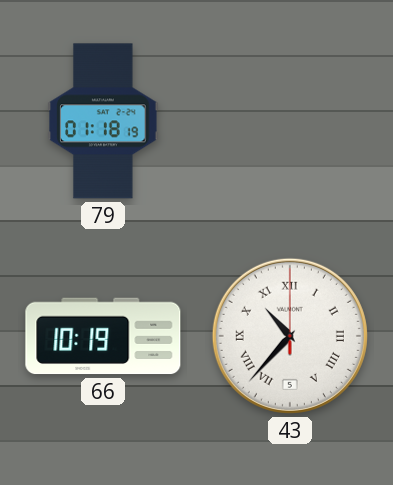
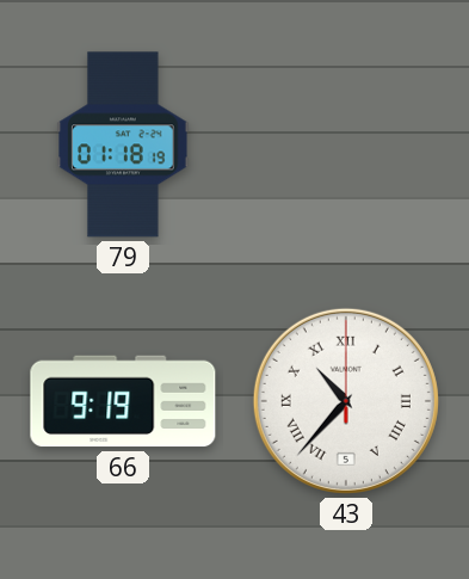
66: 10:19 -> 9:19 (123, 401)
